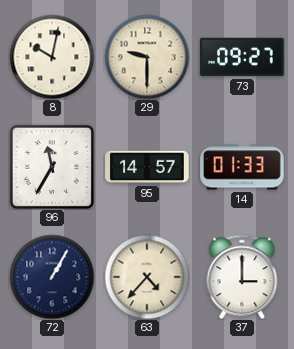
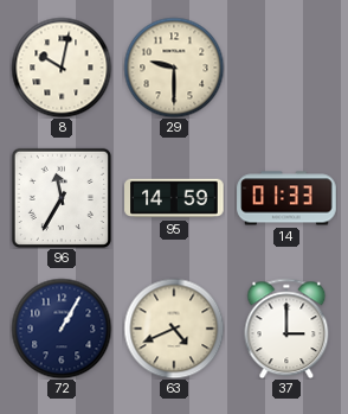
73: 09:27 -> none (242, 57)
95: 14:57 -> 14:59 (174, 198)
63: 4:37 -> 4:41 (174, 329)
